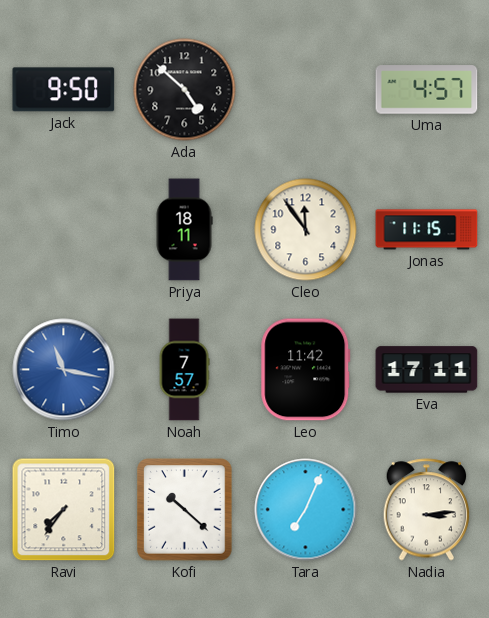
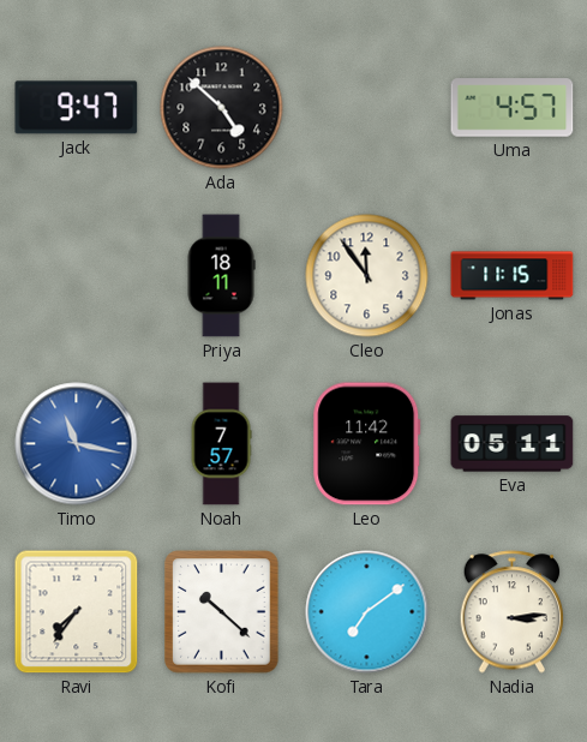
Jack: 9:50 -> 9:47 (77, 108)
Eva: 17:11 -> 05:11 (513, 444)
Tara: 7:04 -> 7:09 (367, 612)
